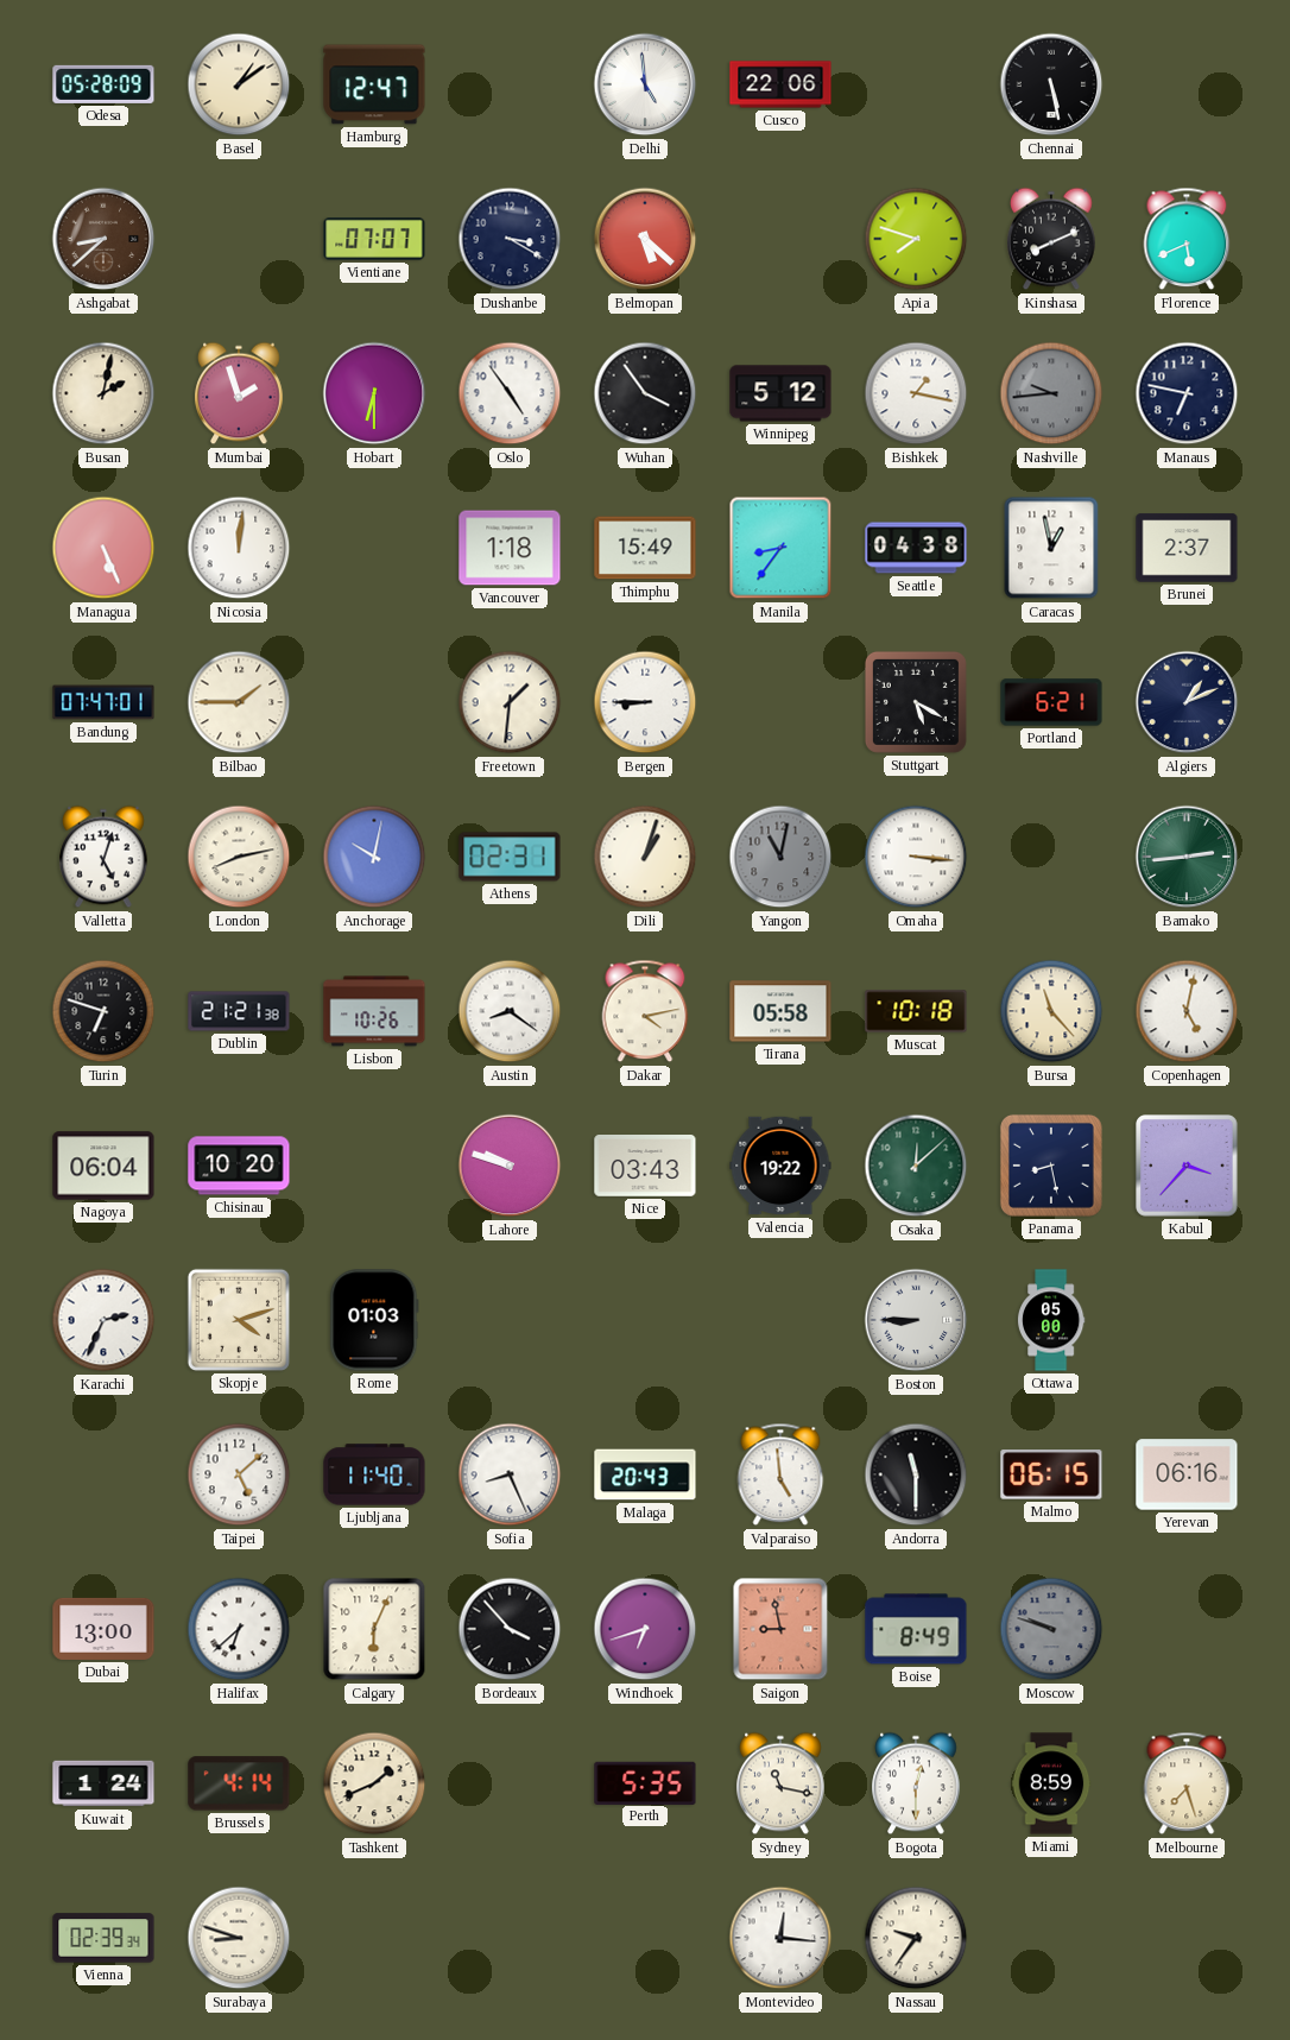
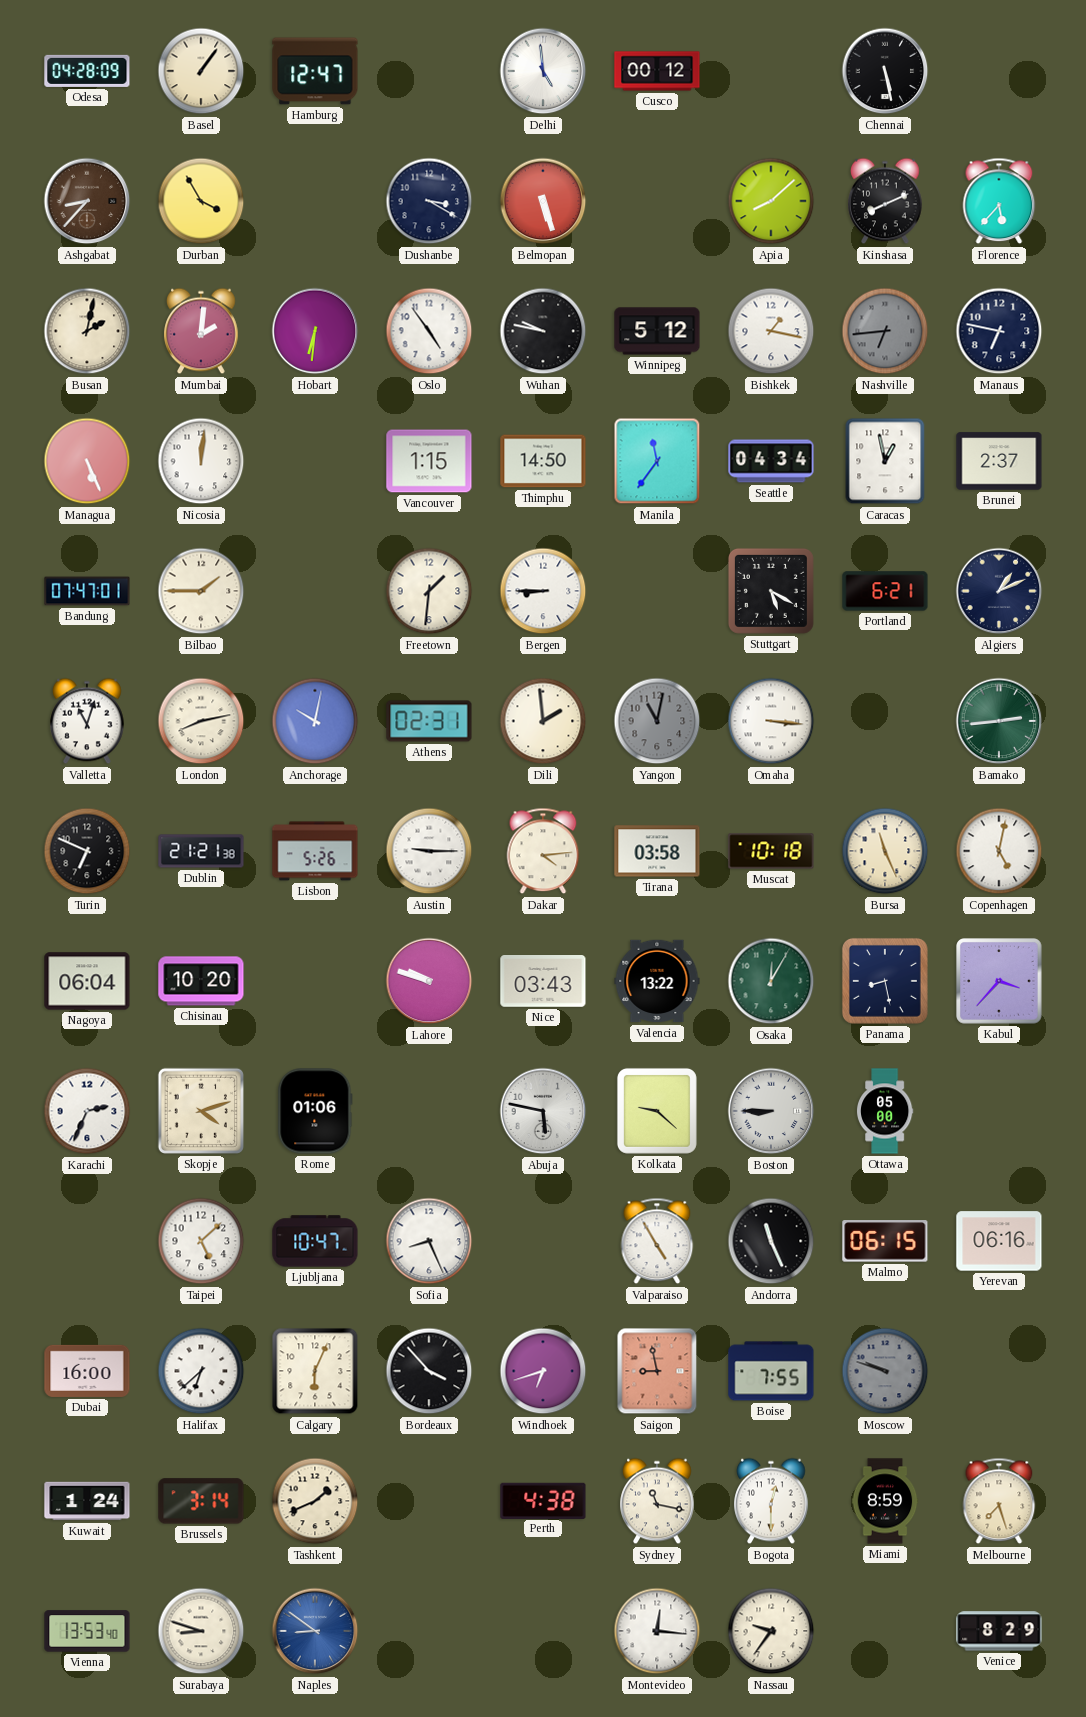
Odesa: 05:28 -> 04:28 (87, 71)
Basel: 1:09 -> 1:06 (201, 71)
Cusco: 22:06 -> 00:12 (657, 71)
Ashgabat: 8:38 -> 8:37 (87, 201)
Durban: none -> 3:55 (201, 201)
Vientiane: 07:07 -> none (374, 239)
Belmopan: 5:22 -> 5:27 (543, 201)
Apia: 7:48 -> 8:08 (771, 201)
Florence: 5:41 -> 5:37 (999, 201)
Mumbai: 1:57 -> 2:01 (201, 331)
Hobart: 6:30 -> 6:31 (315, 331)
Wuhan: 3:54 -> 9:47 (543, 331)
Nashville: 9:44 -> 6:44 (885, 331)
Vancouver: 1:18 -> 1:15 (429, 461)
Thimphu: 15:49 -> 14:50 (543, 461)
Manila: 8:36 -> 11:36 (657, 461)
Seattle: 04:38 -> 04:34 (771, 461)
Valletta: 5:03 -> 11:03 (87, 721)
Dili: 1:03 -> 1:59 (543, 721)
Turin: 6:48 -> 6:49 (87, 851)
Lisbon: 10:26 -> 5:26 (315, 851)
Austin: 8:21 -> 9:15 (429, 851)
Dakar: 4:13 -> 4:14 (543, 851)
Tirana: 05:58 -> 03:58 (657, 851)
Bursa: 11:23 -> 11:26 (885, 851)
Valencia: 19:22 -> 13:22 (657, 981)
Osaka: 12:08 -> 12:05 (771, 981)
Rome: 01:03 -> 01:06 (315, 1111)
Abuja: none -> 5:47 (543, 1111)
Kolkata: none -> 9:22 (657, 1111)
Ljubljana: 11:40 -> 10:47 (315, 1241)
Malaga: 20:43 -> none (645, 1474)
Valparaiso: 4:59 -> 4:55 (657, 1241)
Andorra: 11:30 -> 11:26 (771, 1241)
Dubai: 13:00 -> 16:00 (87, 1371)
Boise: 8:49 -> 7:55 (771, 1371)
Brussels: 4:14 -> 3:14 (201, 1501)
Perth: 5:35 -> 4:38 (543, 1500)
Vienna: 02:39 -> 13:53 (87, 1631)
Naples: none -> 8:51 (315, 1631)
Venice: none -> 8:29 (999, 1631)
